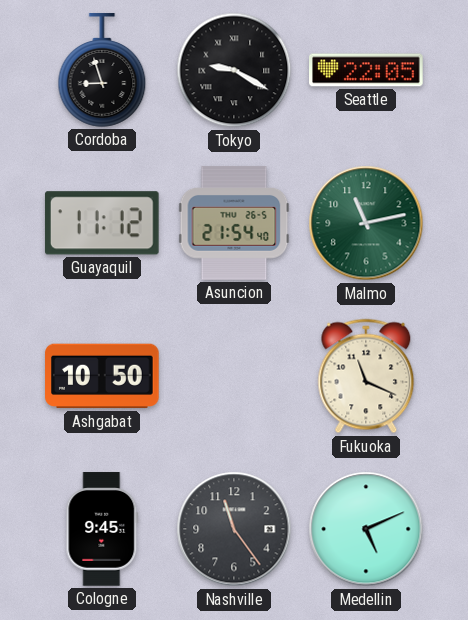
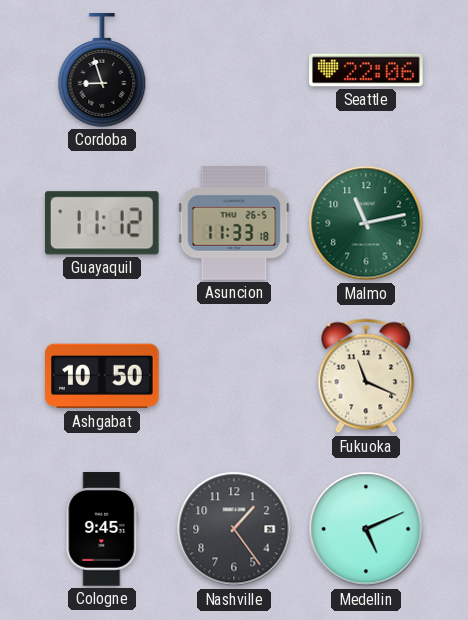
Tokyo: 9:20 -> none (234, 70)
Seattle: 22:05 -> 22:06 (366, 70)
Asuncion: 21:54 -> 11:33 (234, 223)
Nashville: 11:24 -> 1:24 (234, 529)
